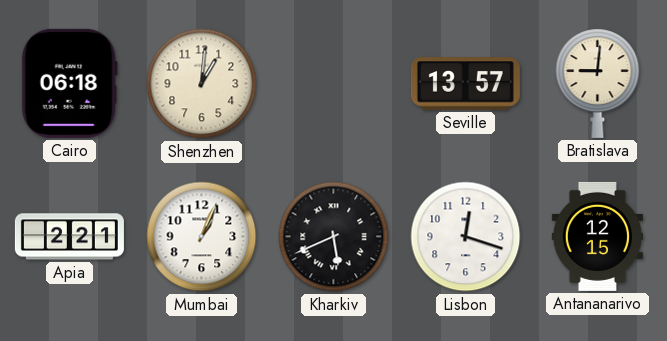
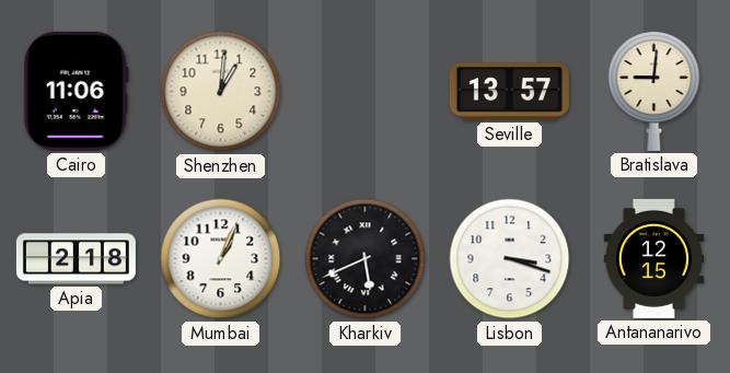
Cairo: 06:18 -> 11:06 (76, 91)
Apia: 2:21 -> 2:18 (76, 259)
Lisbon: 12:18 -> 3:18 (510, 259)
